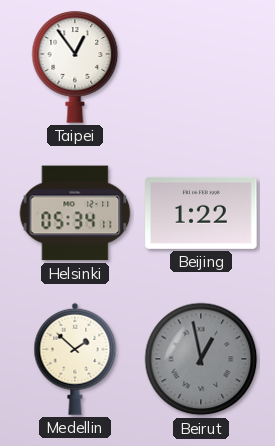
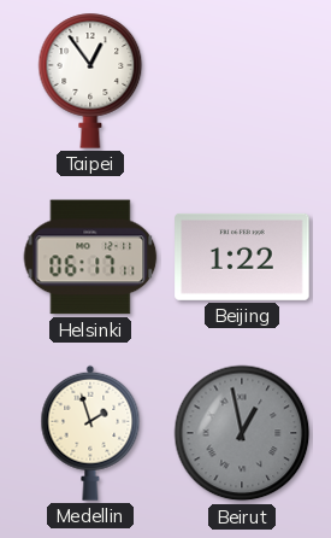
Helsinki: 05:34 -> 06:17 (90, 257)
Medellin: 1:52 -> 1:57 (90, 433)
